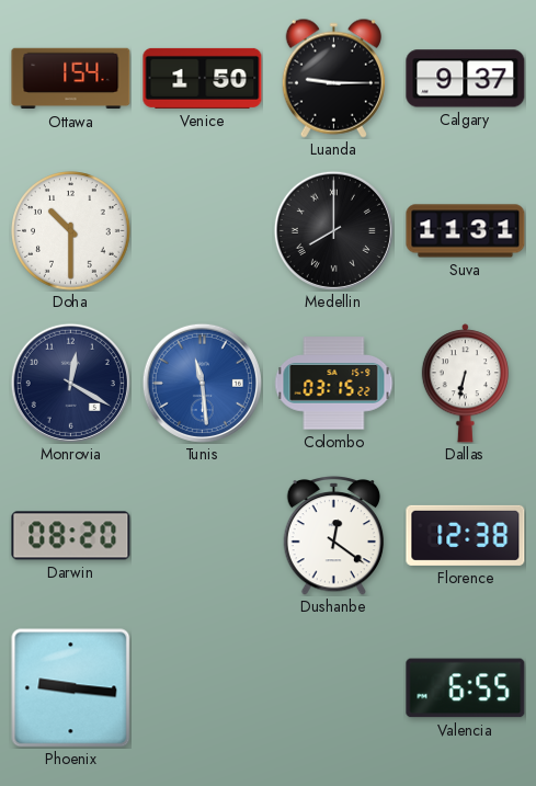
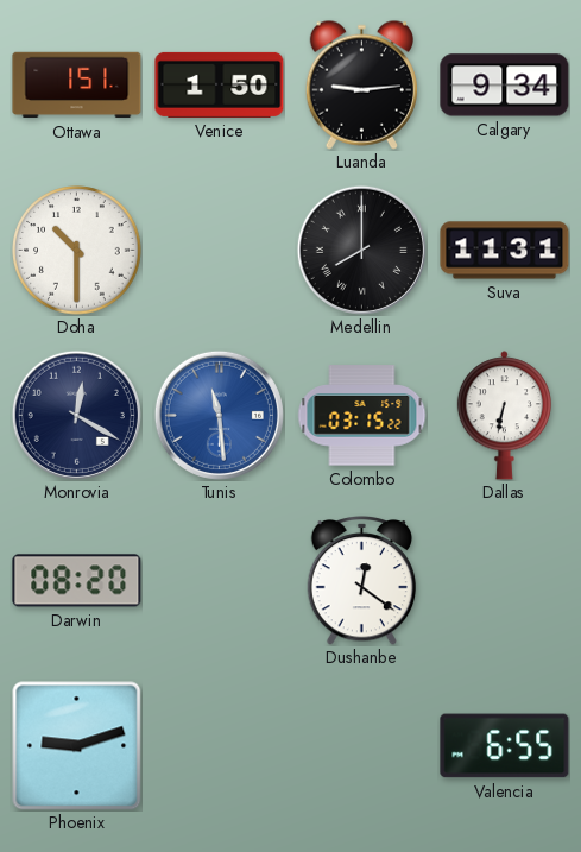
Ottawa: 1:54 -> 1:51 (77, 86)
Luanda: 9:15 -> 9:14 (361, 84)
Calgary: 9:37 -> 9:34 (505, 86)
Florence: 12:38 -> none (466, 535)
Phoenix: 9:16 -> 9:12 (76, 745)
